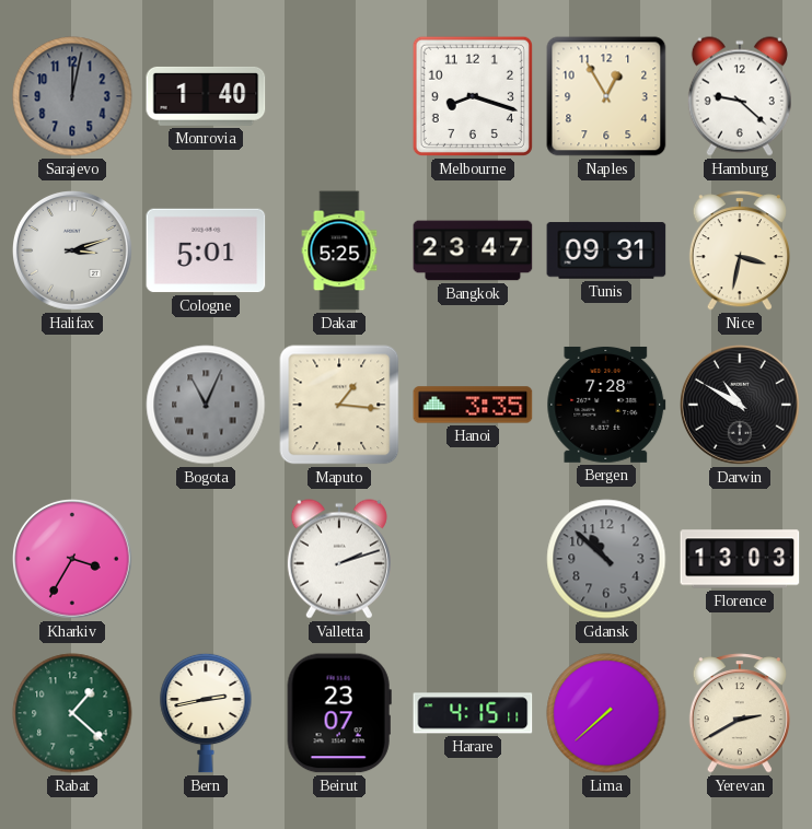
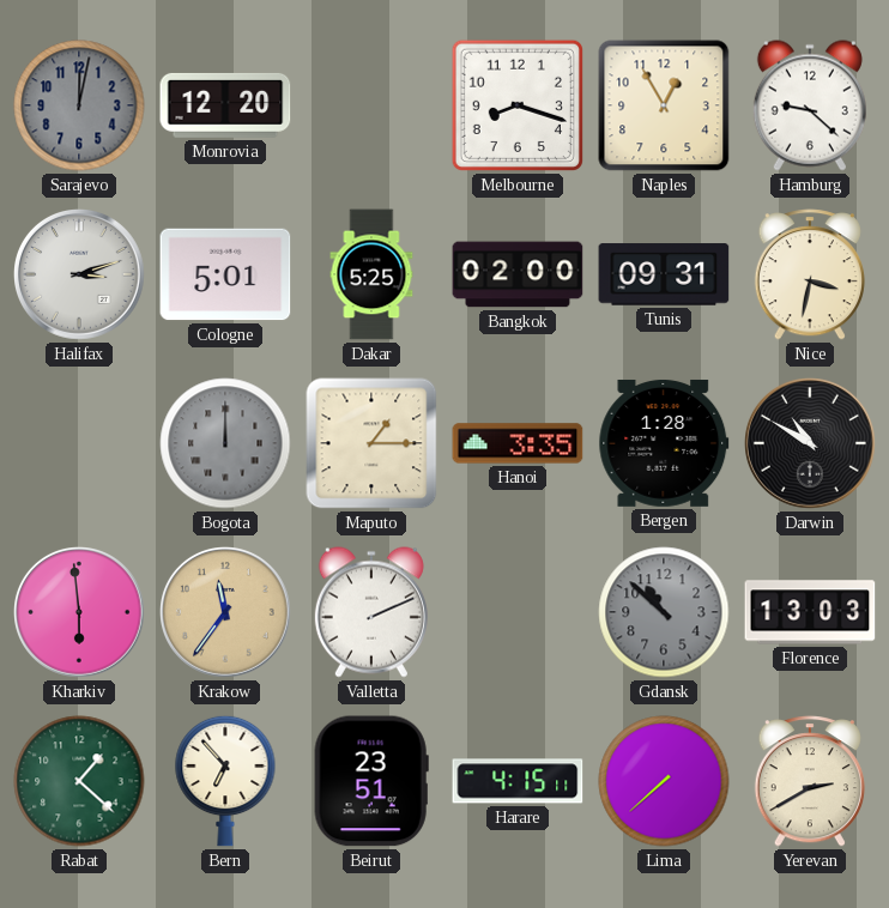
Monrovia: 1:40 -> 12:20 (225, 105)
Bangkok: 23:47 -> 02:00 (518, 274)
Bogota: 11:04 -> 12:00 (225, 443)
Maputo: 1:16 -> 1:15 (371, 443)
Bergen: 7:28 -> 1:28 (664, 443)
Kharkiv: 3:35 -> 5:59 (80, 613)
Krakow: none -> 11:36 (226, 613)
Valletta: 2:12 -> 2:11 (371, 612)
Bern: 2:43 -> 6:53 (225, 781)
Beirut: 23:07 -> 23:51 (371, 781)
